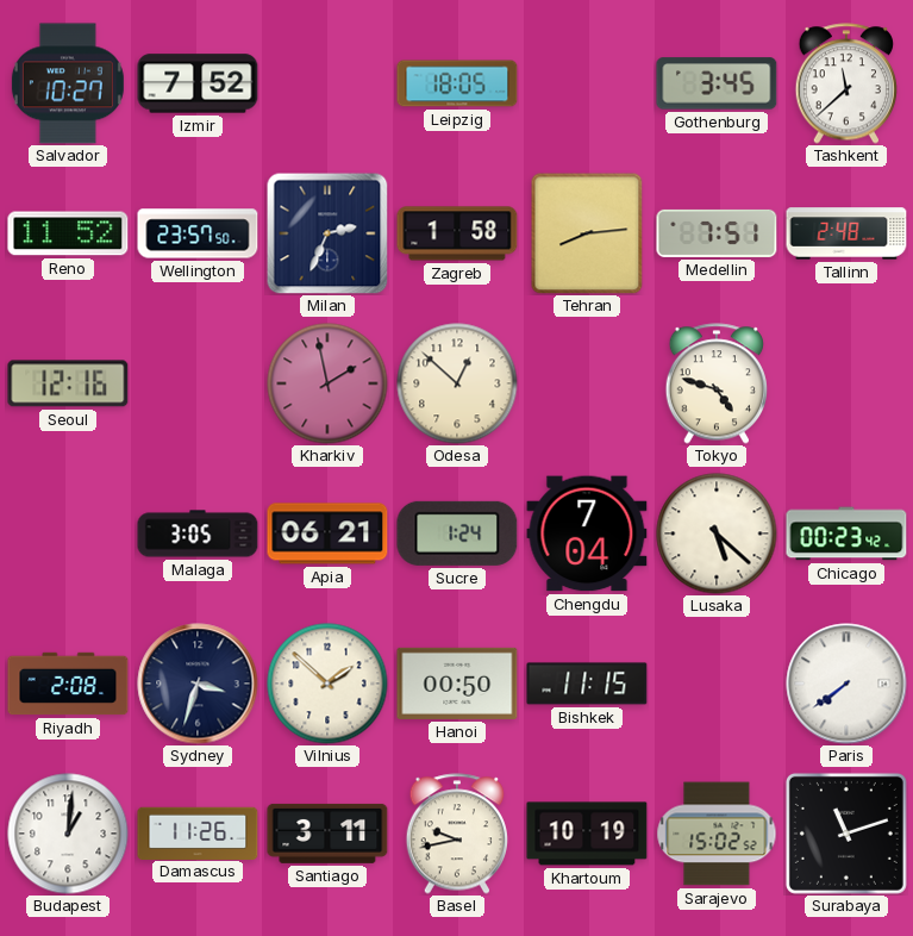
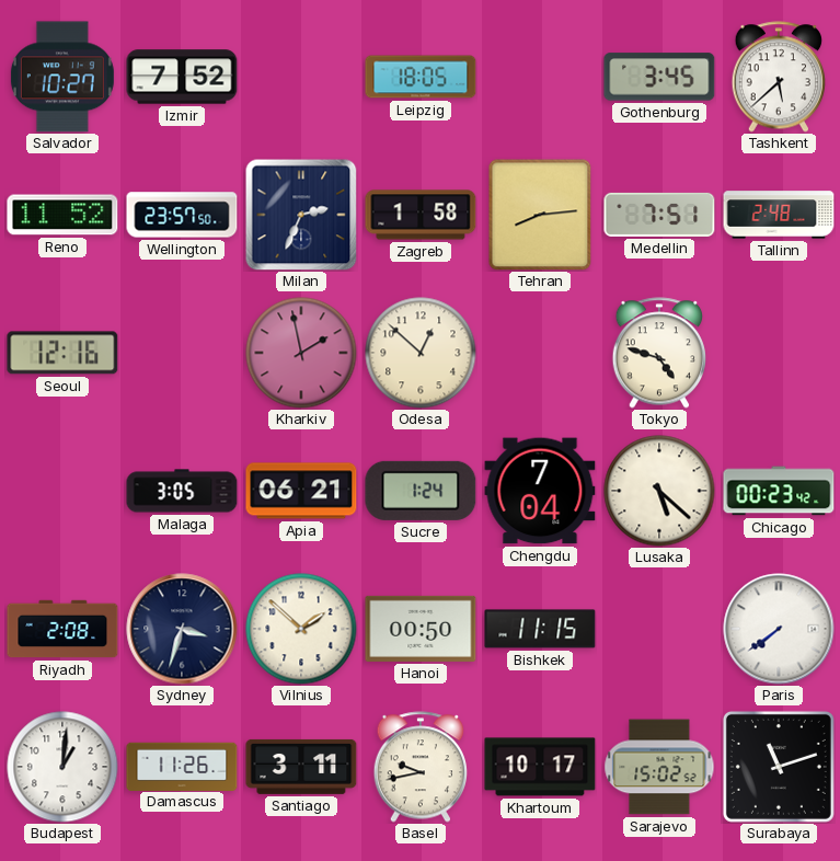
Tashkent: 11:38 -> 5:38 (779, 77)
Khartoum: 10:19 -> 10:17 (540, 767)
